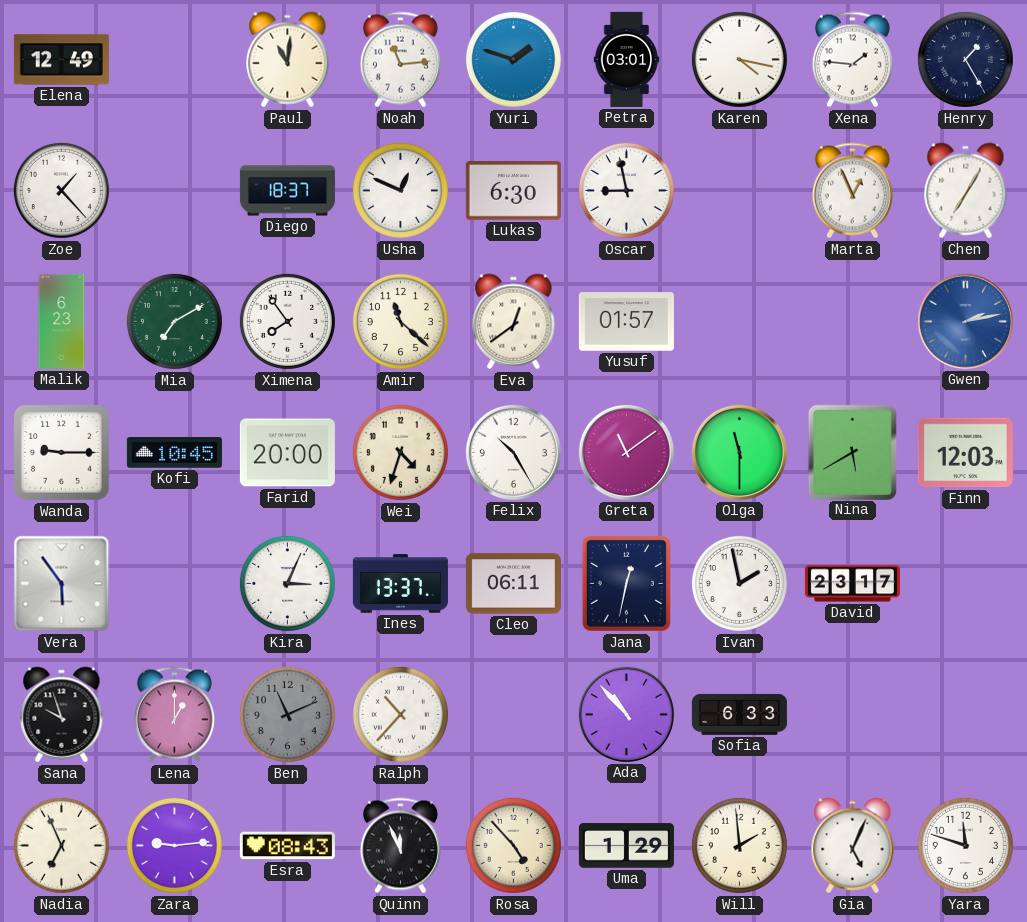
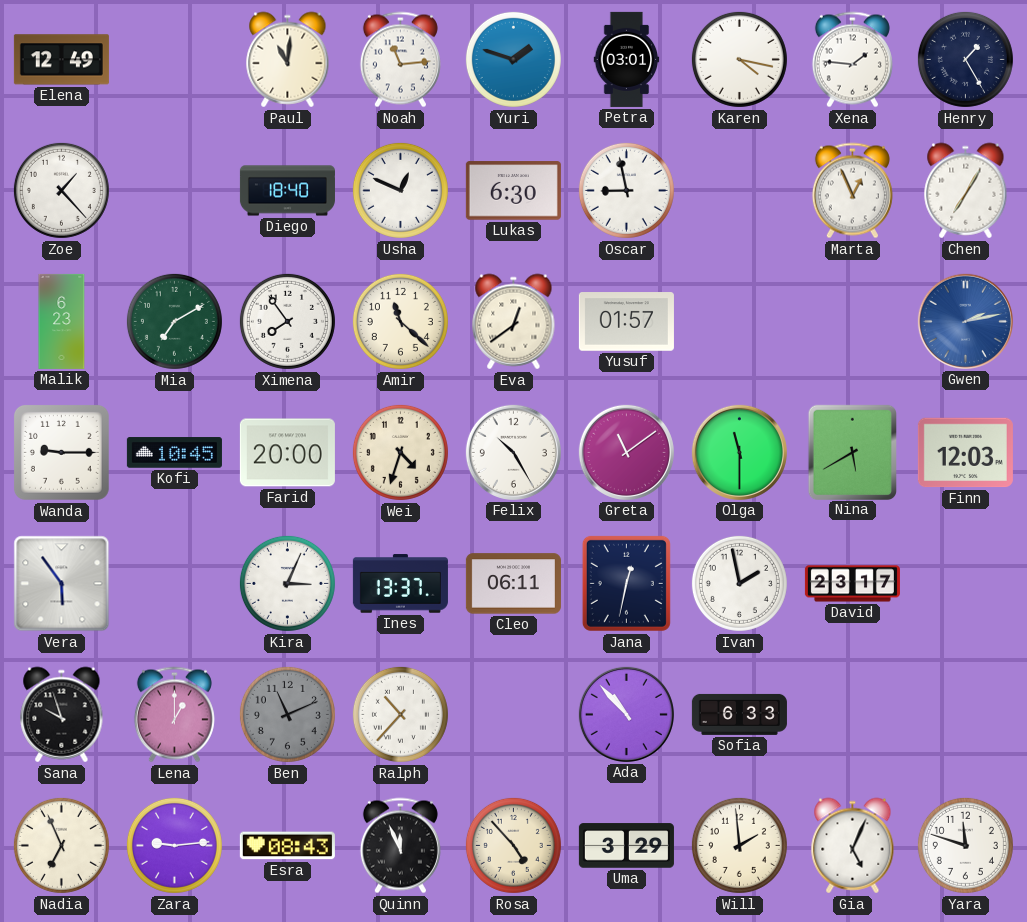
Diego: 18:37 -> 18:40 (287, 191)
Uma: 1:29 -> 3:29 (626, 846)
